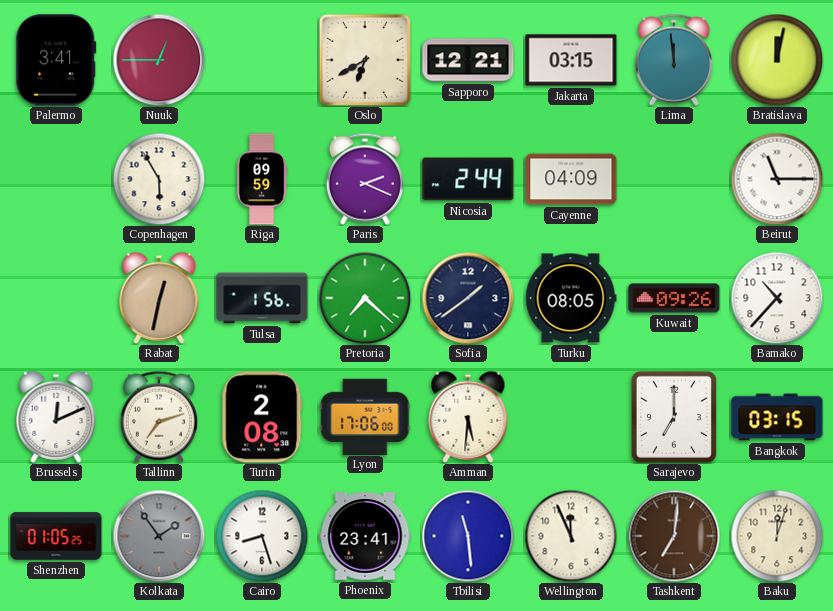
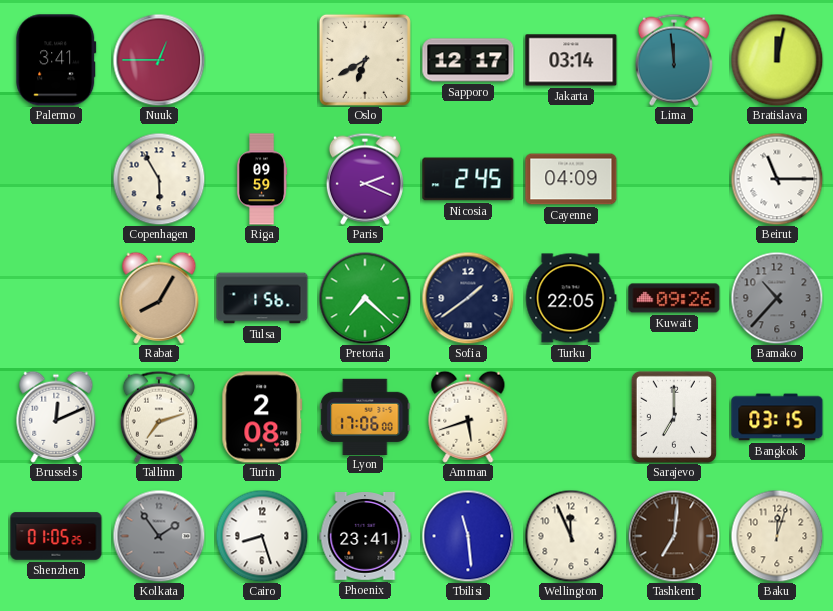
Sapporo: 12:21 -> 12:17 (468, 60)
Jakarta: 03:15 -> 03:14 (571, 60)
Nicosia: 2:44 -> 2:45 (468, 179)
Rabat: 12:32 -> 8:05 (159, 298)
Turku: 08:05 -> 22:05 (571, 298)
Bamako dial: white -> grey (777, 298)
Amman: 5:31 -> 5:42 (468, 417)
